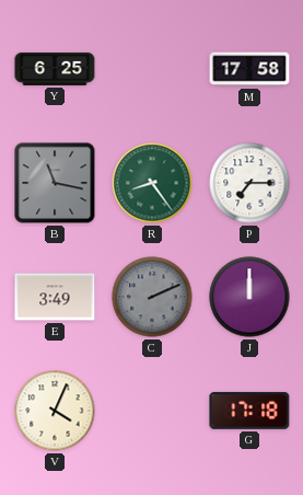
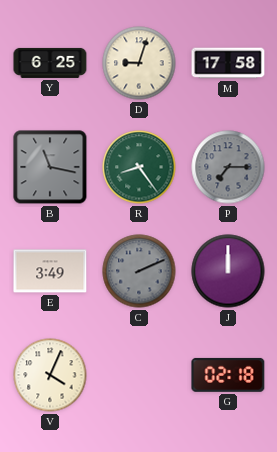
D: none -> 9:03 (139, 63)
P dial: white -> grey (228, 167)
G: 17:18 -> 02:18 (228, 375)
